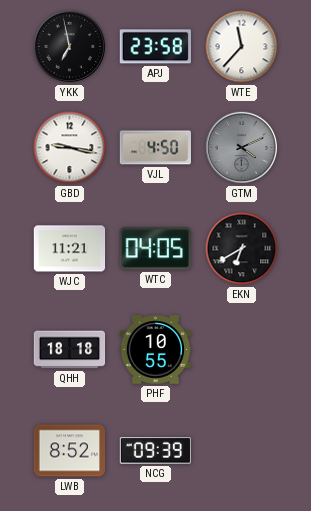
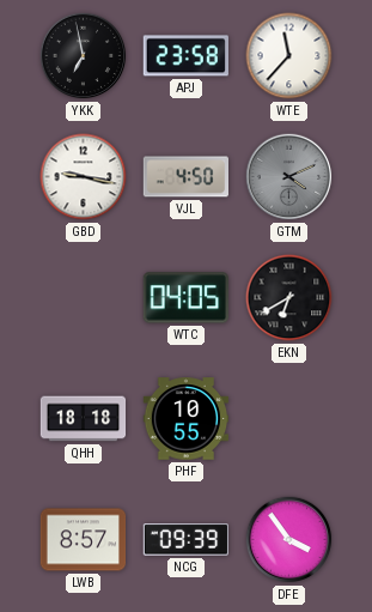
WJC: 11:21 -> none (70, 249)
LWB: 8:52 -> 8:57 (84, 540)
DFE: none -> 3:54 (289, 540)
